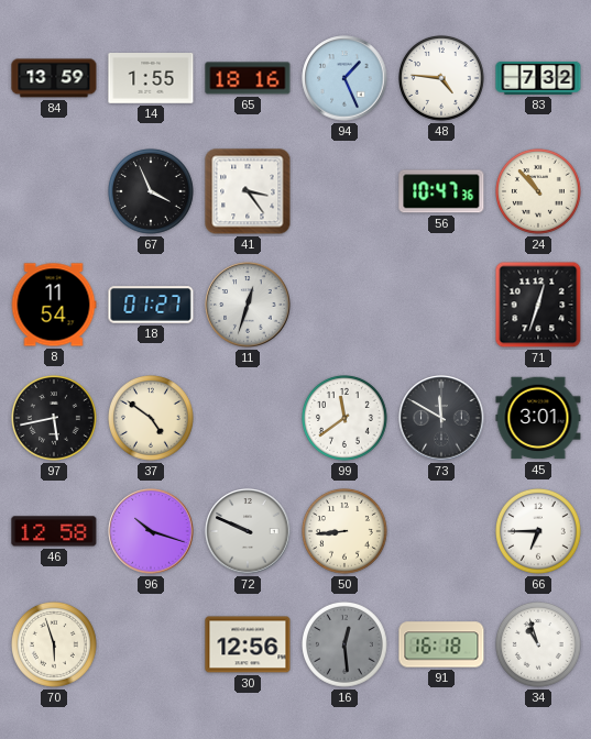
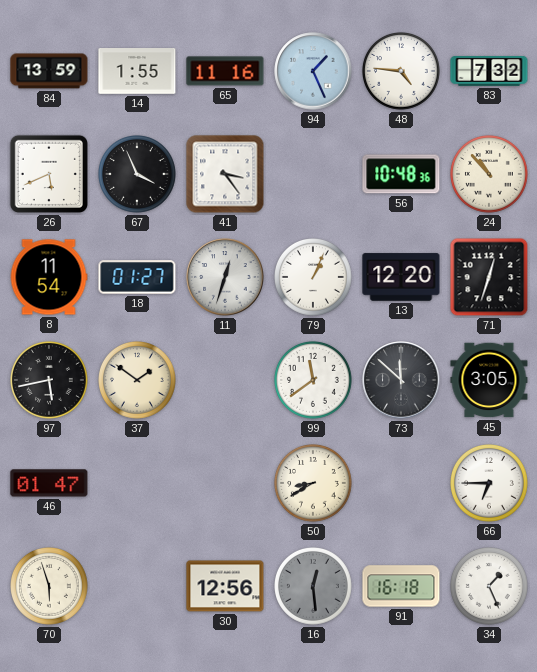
65: 18:16 -> 11:16 (225, 71)
26: none -> 5:41 (49, 174)
56: 10:47 -> 10:48 (401, 174)
79: none -> 1:04 (314, 278)
13: none -> 12:20 (401, 277)
37: 4:51 -> 1:51 (138, 381)
73: 11:50 -> 11:52 (401, 380)
45: 3:01 -> 3:05 (489, 380)
46: 12:58 -> 01:47 (49, 483)
96: 10:18 -> none (151, 531)
72: 9:49 -> none (248, 531)
50: 8:44 -> 8:40 (314, 484)
34: 10:57 -> 1:26 (490, 587)
